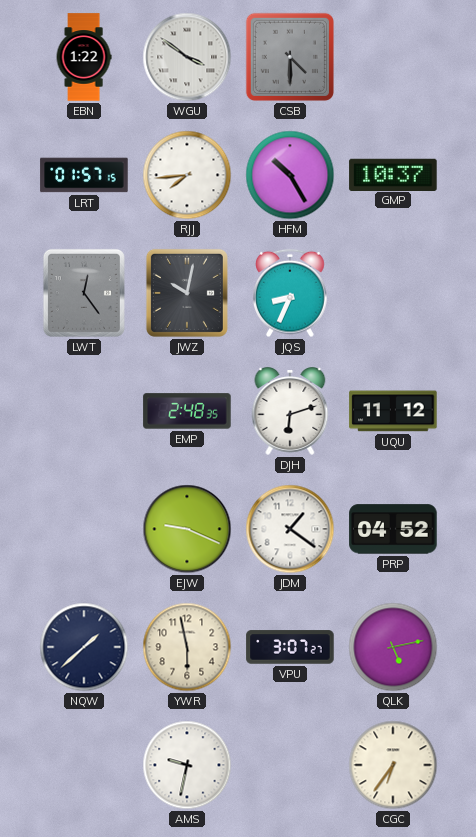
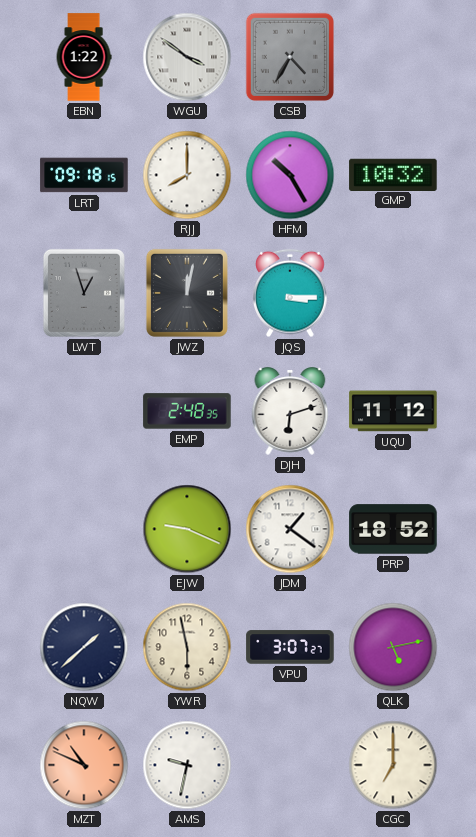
CSB: 4:30 -> 4:35 (290, 57)
LRT: 01:57 -> 09:18 (84, 175)
RJJ: 7:44 -> 8:00 (187, 175)
GMP: 10:37 -> 10:32 (393, 174)
LWT: 12:24 -> 12:57 (84, 293)
JWZ: 10:02 -> 12:02 (187, 293)
JQS: 8:34 -> 3:15 (290, 293)
PRP: 04:52 -> 18:52 (393, 529)
MZT: none -> 10:49 (84, 765)
CGC: 6:36 -> 7:00 (393, 765)
